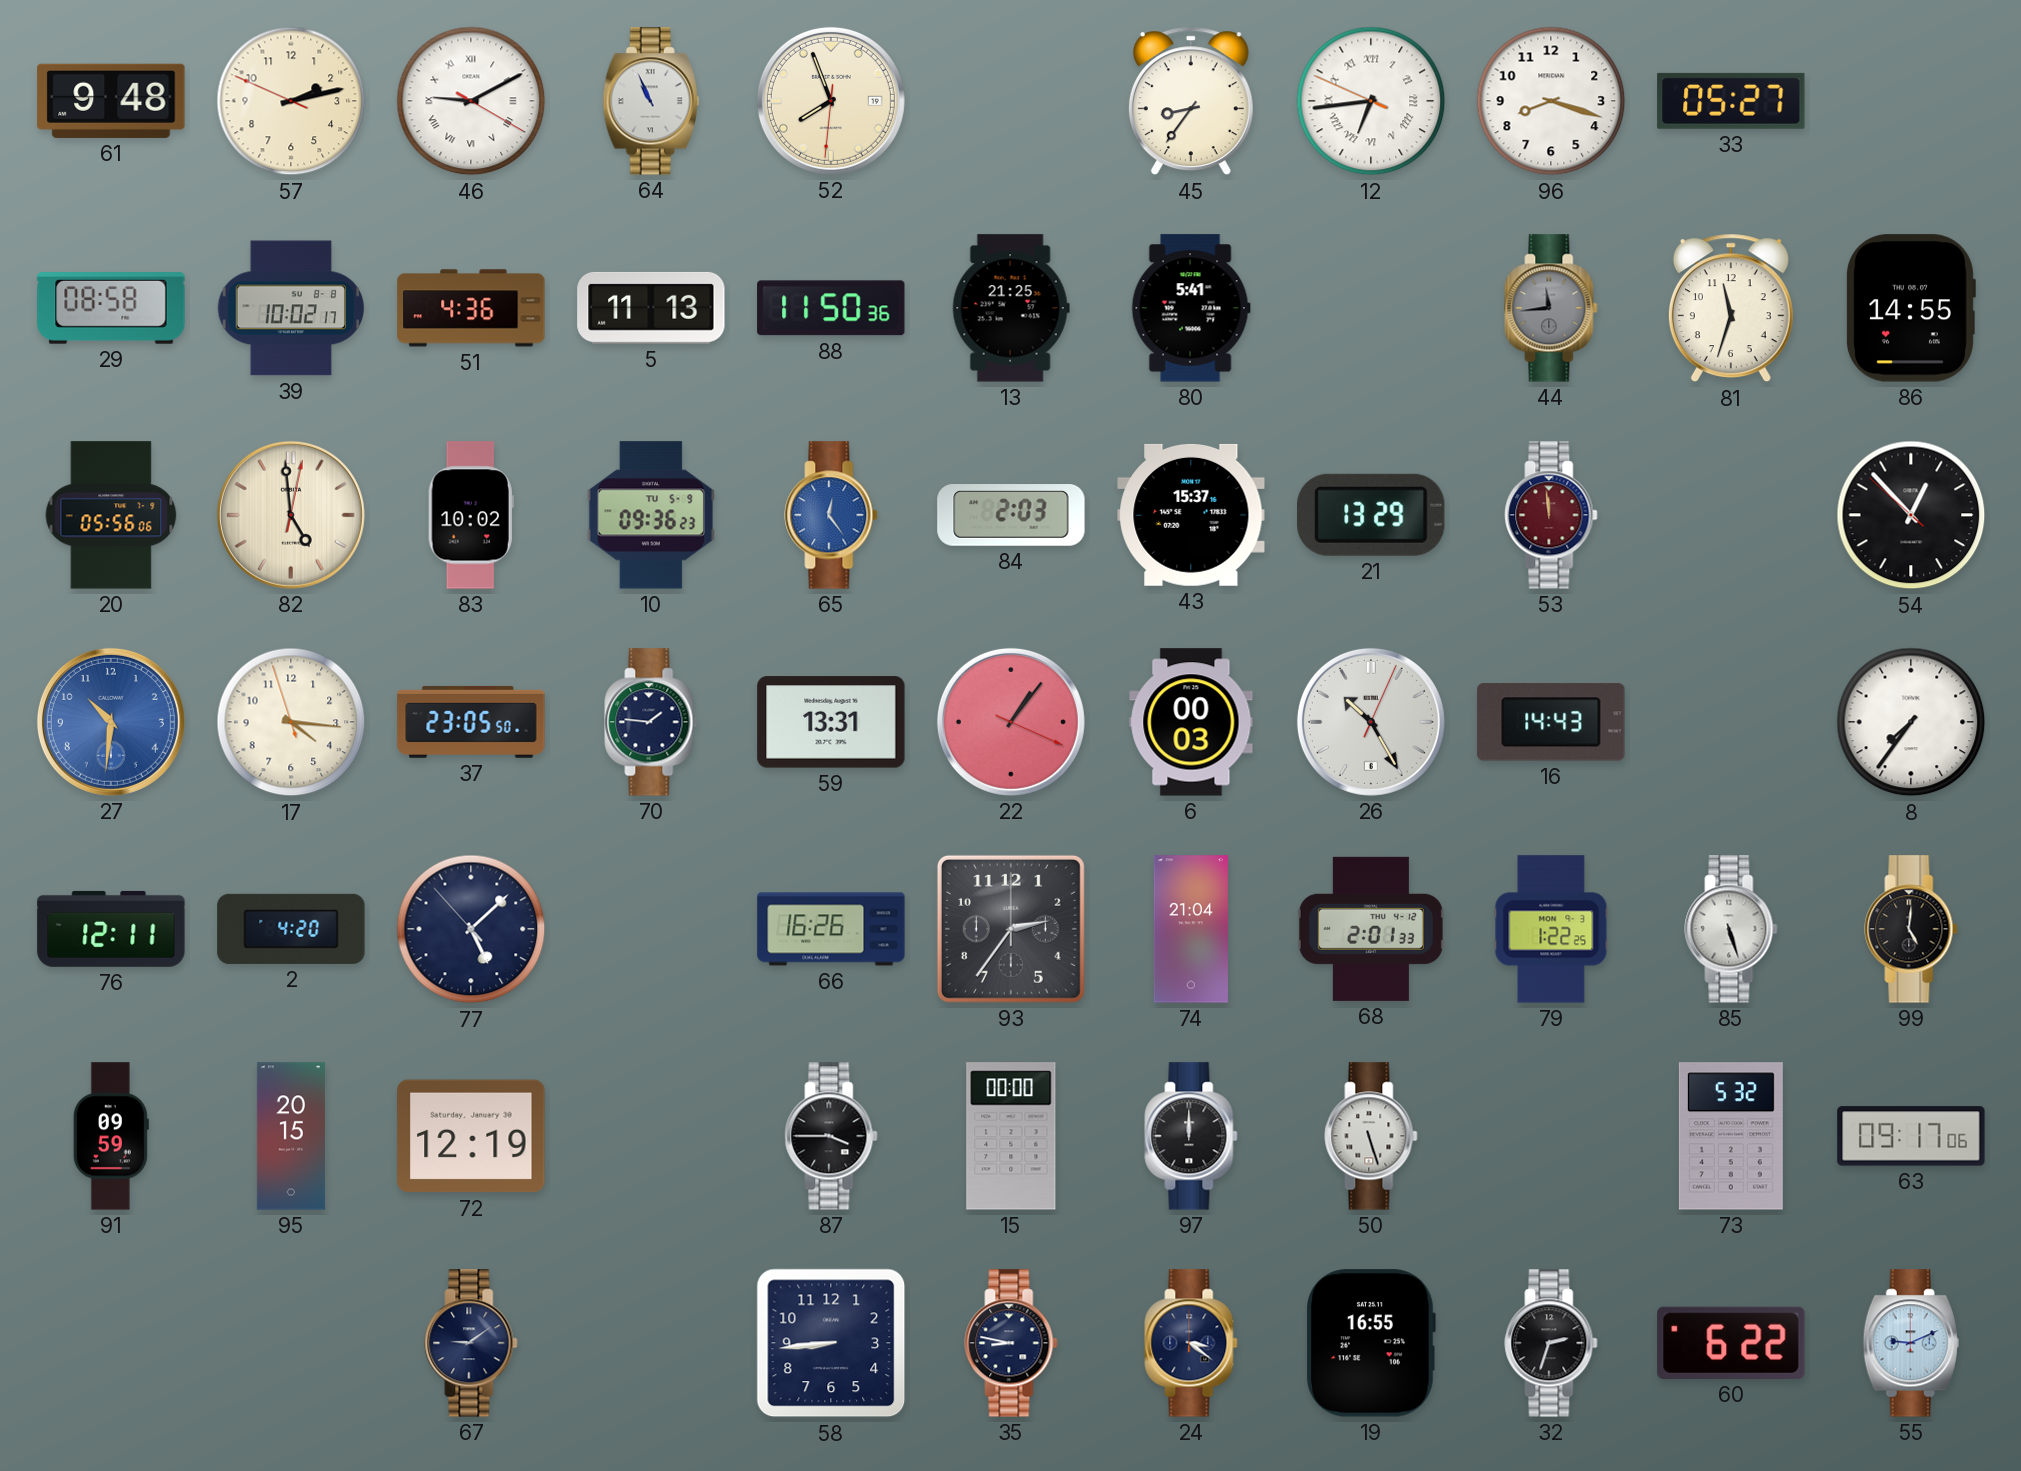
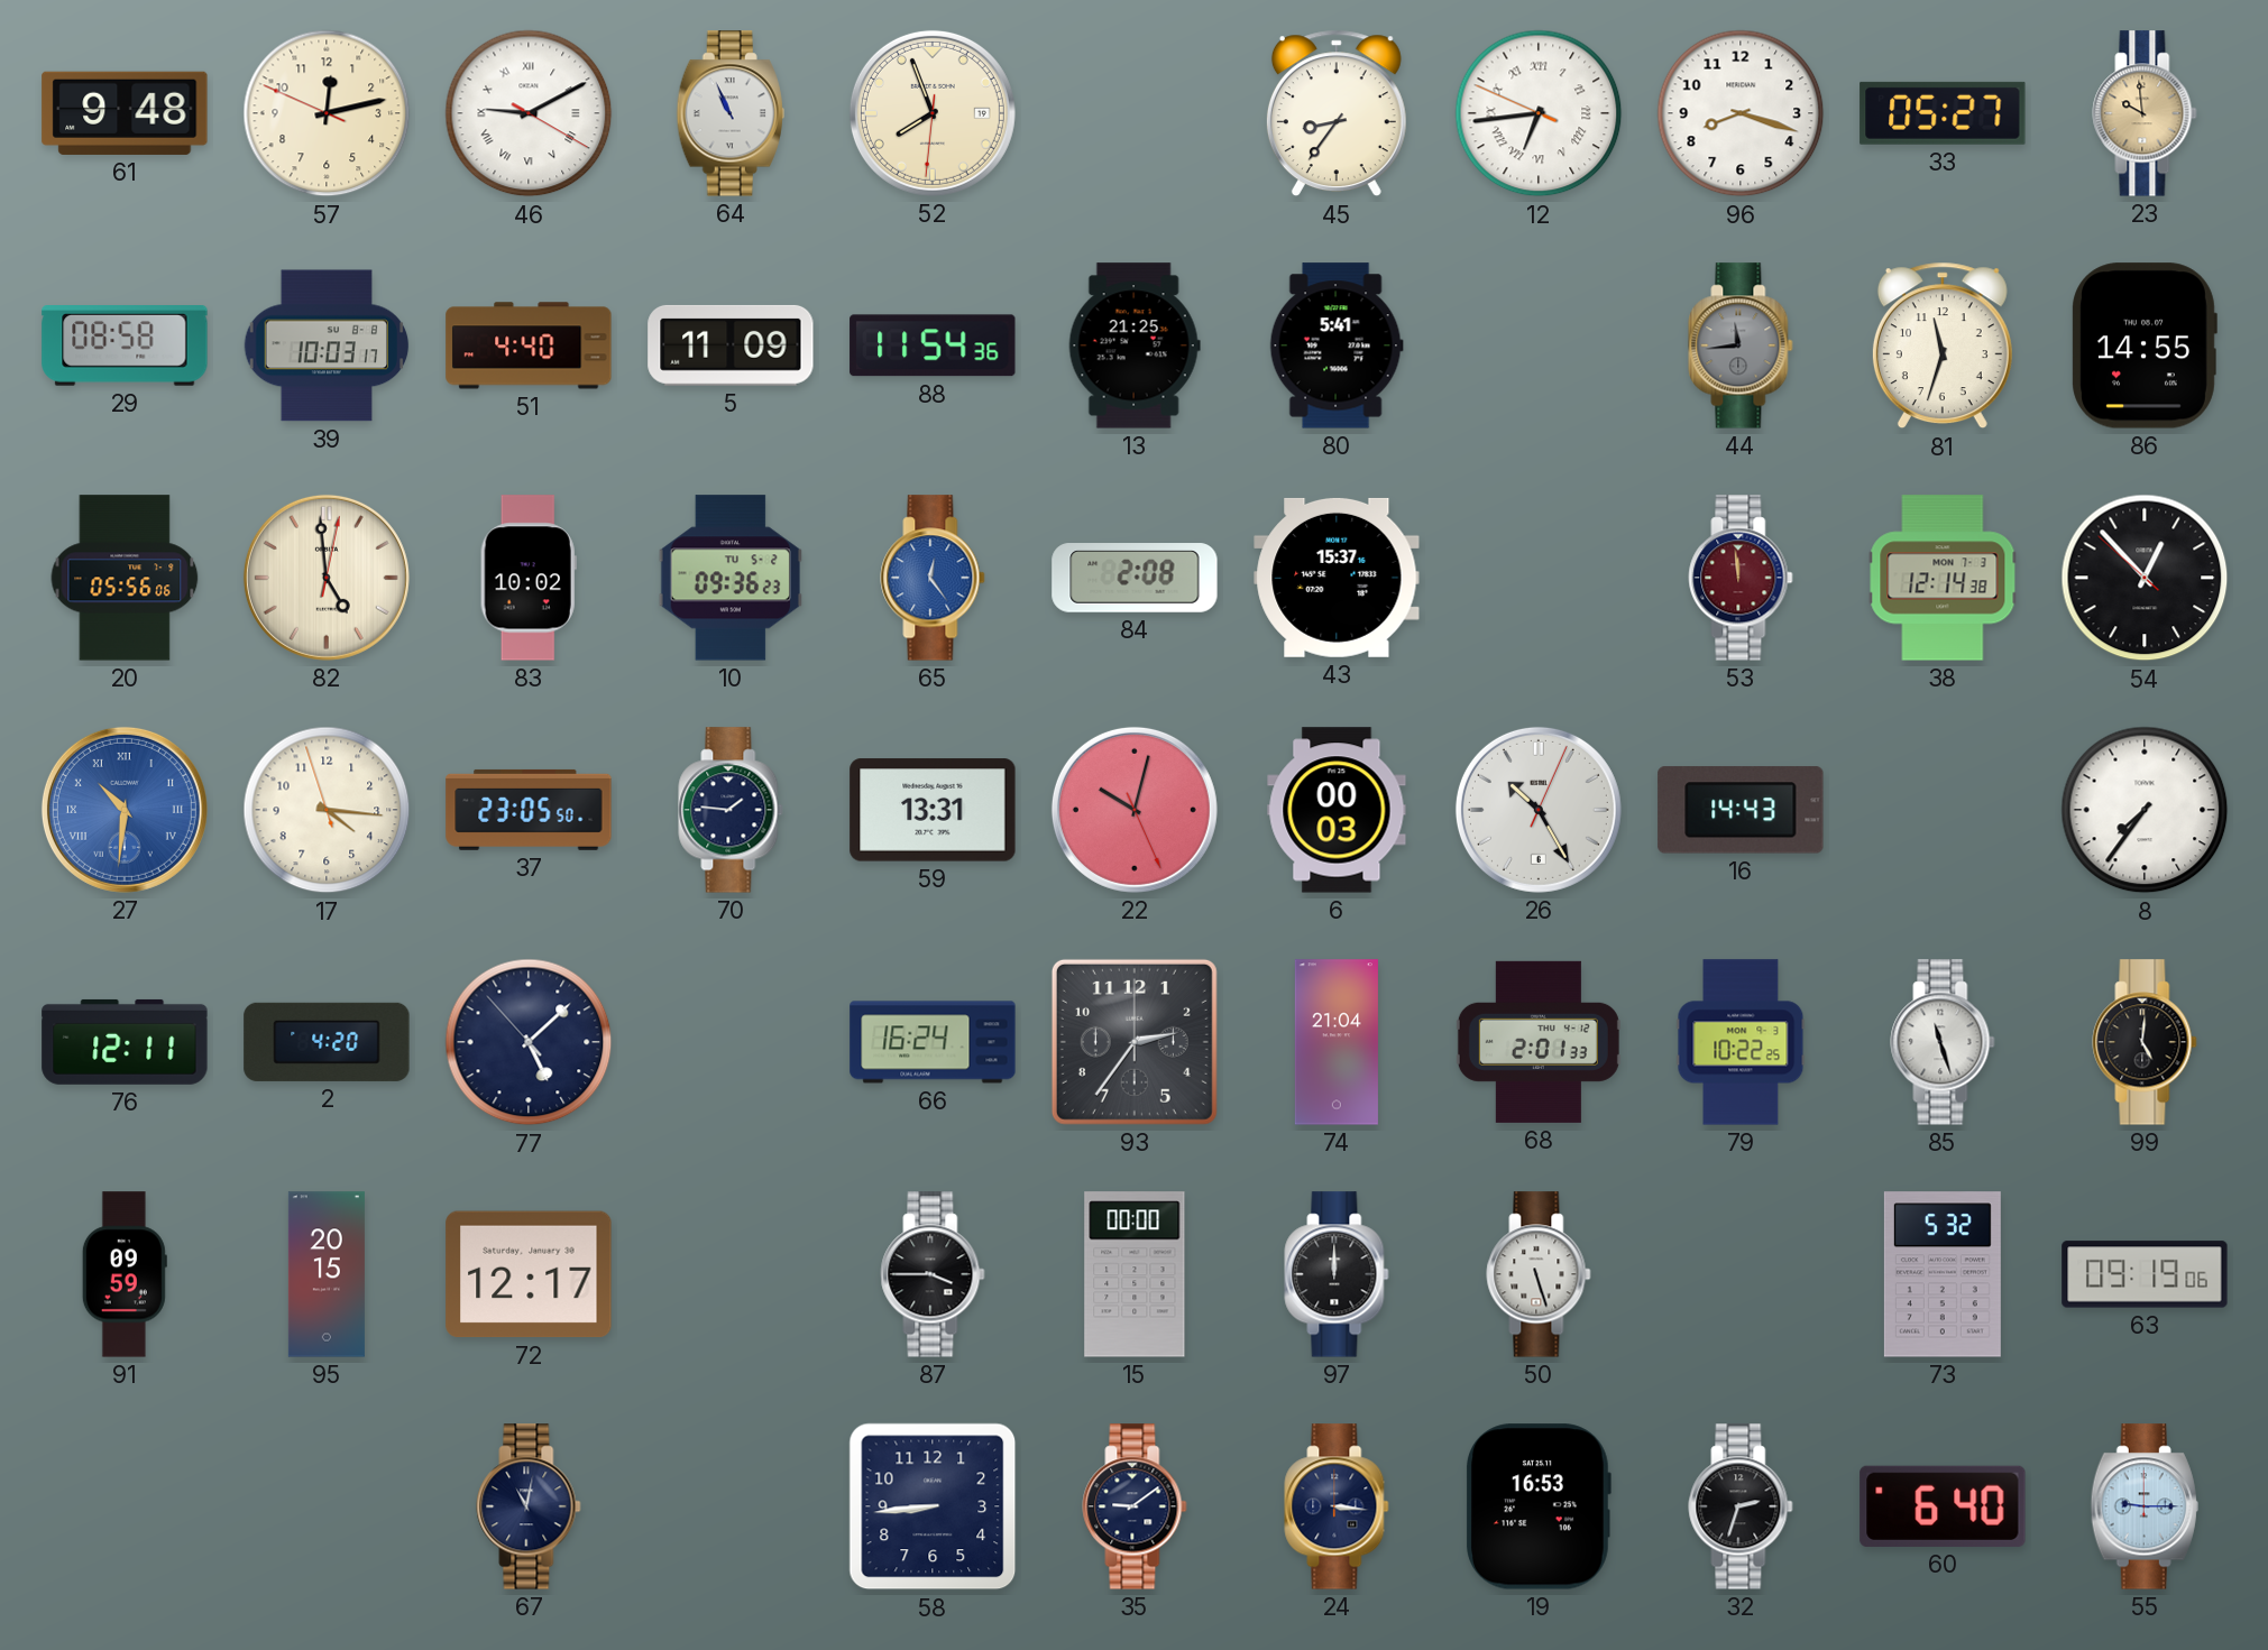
57: 2:12 -> 12:12 (327, 113)
23: none -> 9:59 (2145, 113)
39: 10:02 -> 10:03 (327, 345)
51: 4:36 -> 4:40 (529, 345)
5: 11:13 -> 11:09 (731, 345)
88: 11:50 -> 11:54 (933, 345)
10 date: TU 5-9 -> TU 5-2 (729, 578)
84: 2:03 -> 2:08 (1135, 578)
21: 13:29 -> none (1371, 515)
38: none -> 12:14 (1943, 578)
27 numerals: Arabic -> Roman (125, 810)
22: 1:06 -> 10:02 (1135, 810)
66: 16:26 -> 16:24 (933, 1042)
79: 1:22 -> 10:22 (1741, 1042)
85: 5:27 -> 11:27 (1943, 1042)
72: 12:19 -> 12:17 (529, 1274)
63: 09:17 -> 09:19 (2145, 1274)
67: 9:09 -> 11:02 (529, 1506)
35: 8:47 -> 9:09 (1135, 1506)
24: 3:21 -> 3:16 (1337, 1506)
19: 16:55 -> 16:53 (1539, 1506)
60: 6:22 -> 6:40 (1943, 1506)
55: 9:11 -> 9:15 (2145, 1506)
